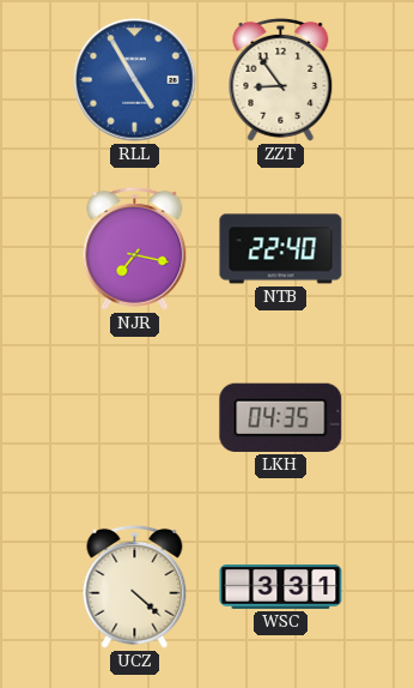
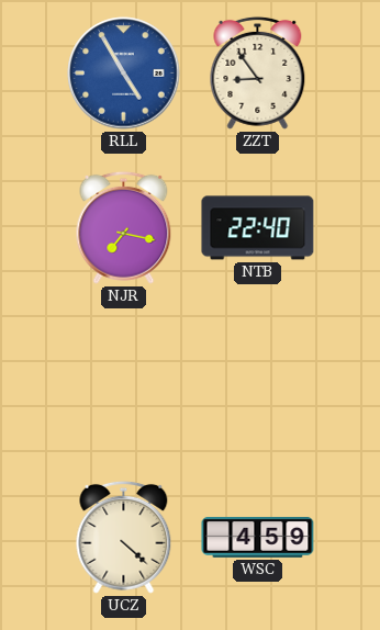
LKH: 04:35 -> none (281, 417)
WSC: 3:31 -> 4:59 (258, 537)
